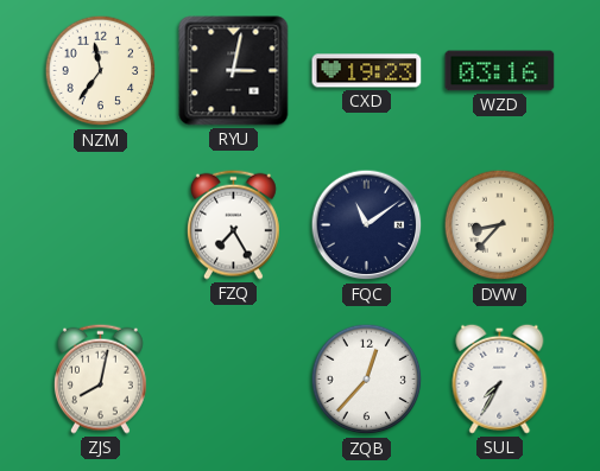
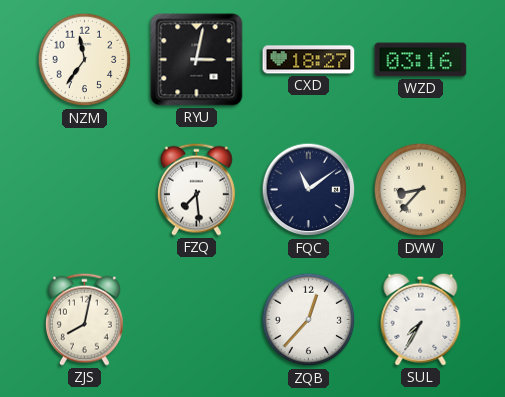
CXD: 19:23 -> 18:27 (309, 60)
FZQ: 7:25 -> 7:29 (196, 189)
